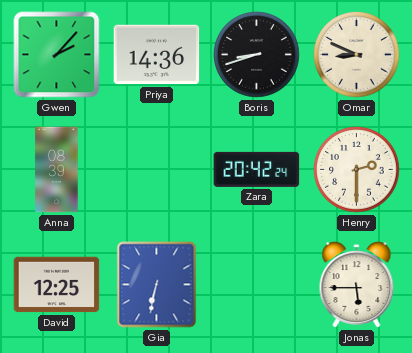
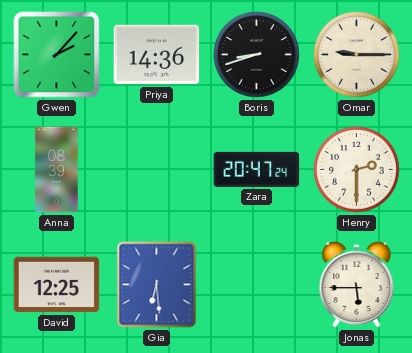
Omar: 8:49 -> 9:15 (357, 55)
Zara: 20:42 -> 20:47 (257, 169)
Gia: 6:32 -> 6:29 (157, 285)
